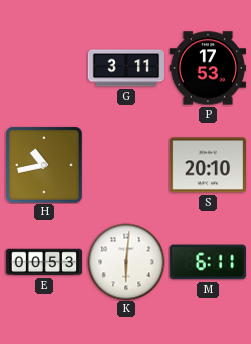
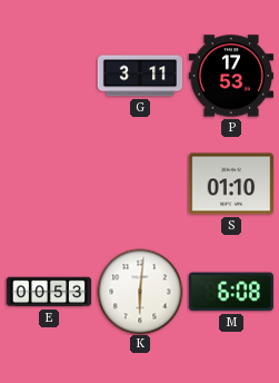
H: 10:43 -> none (44, 165)
S: 20:10 -> 01:10 (230, 184)
M: 6:11 -> 6:08 (230, 292)
